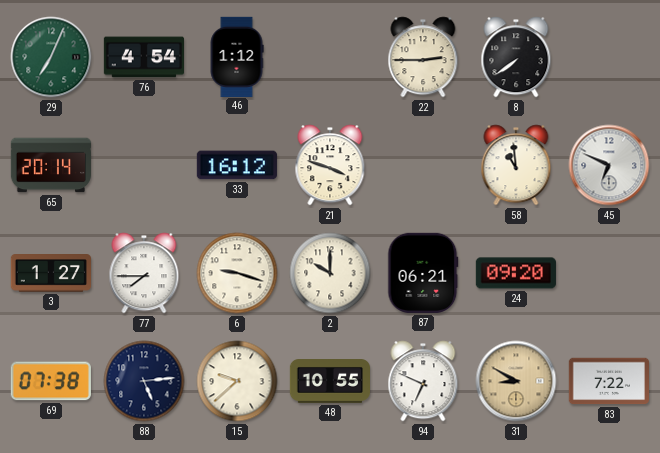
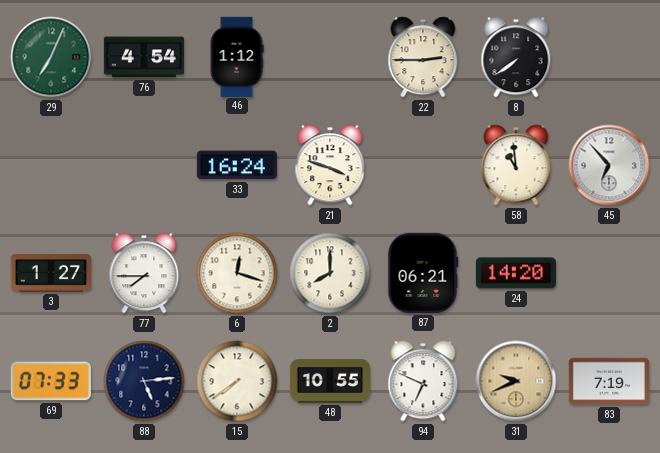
65: 20:14 -> none (50, 165)
33: 16:12 -> 16:24 (237, 165)
45: 6:49 -> 6:53 (609, 165)
6: 9:18 -> 12:18 (237, 273)
2: 10:00 -> 8:00 (330, 273)
24: 09:20 -> 14:20 (515, 273)
69: 07:38 -> 07:33 (51, 381)
15: 9:38 -> 7:39 (237, 381)
31: 8:50 -> 9:41 (516, 381)
83: 7:22 -> 7:19 (608, 381)
